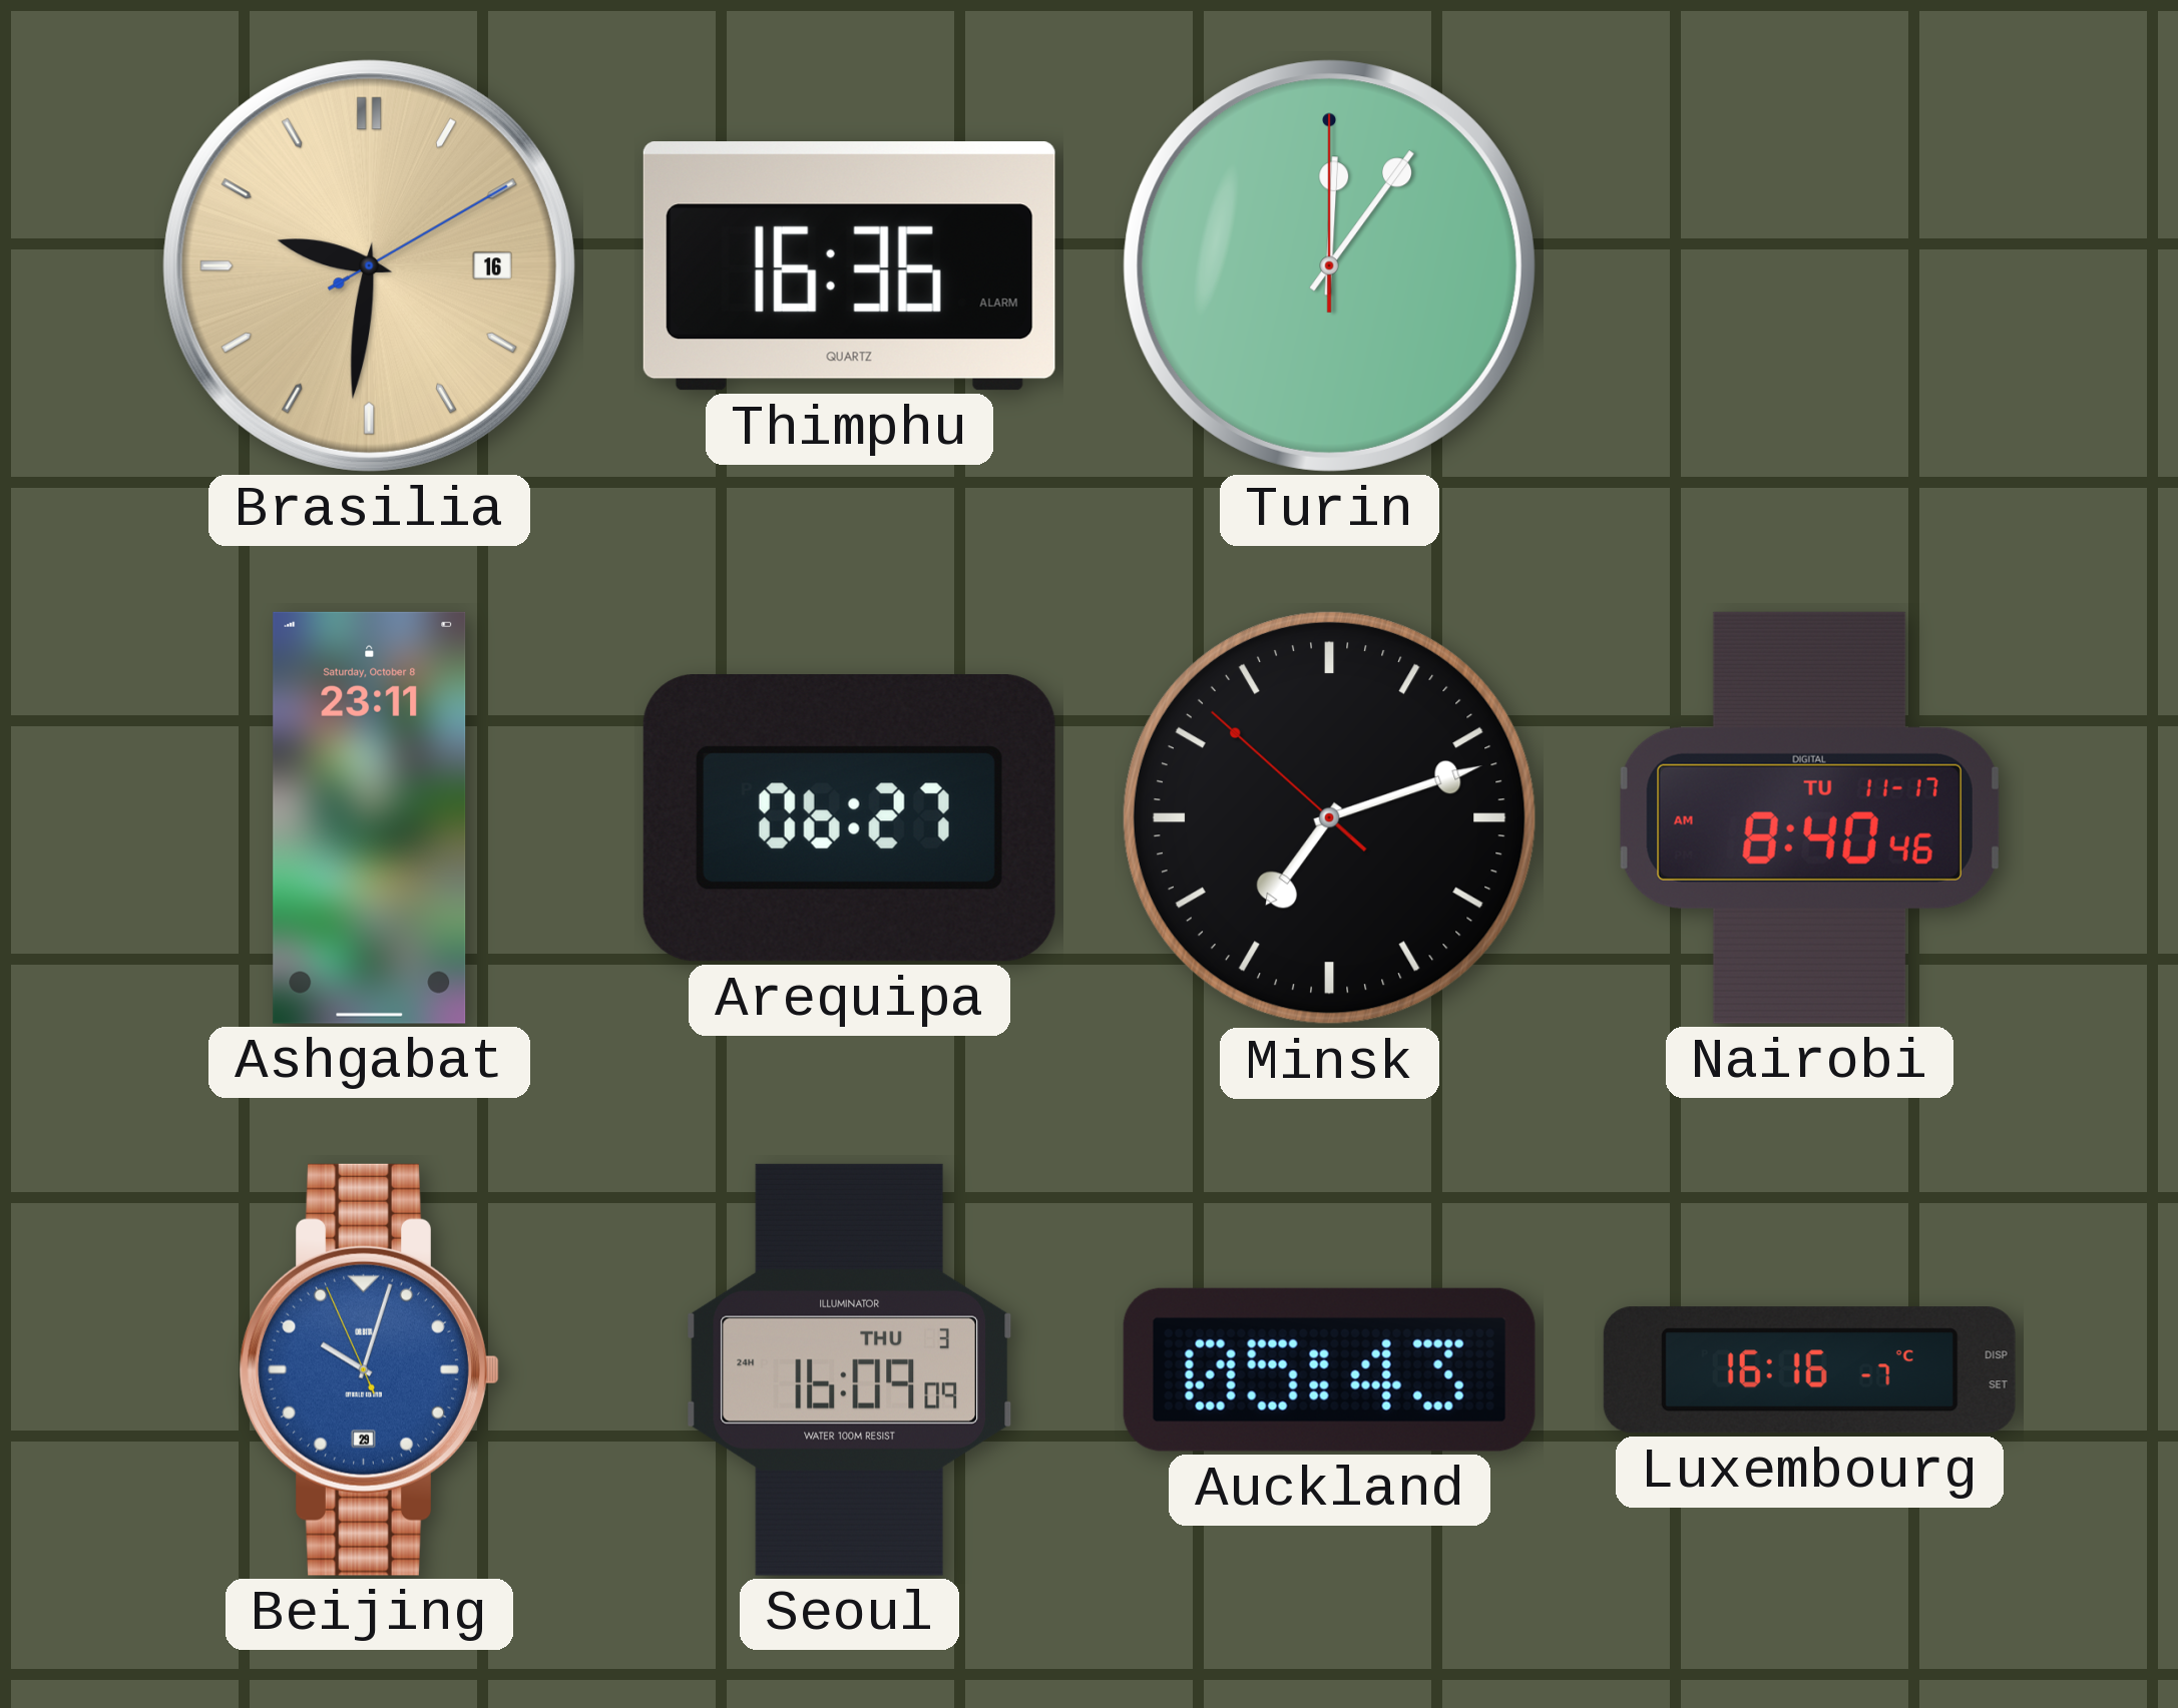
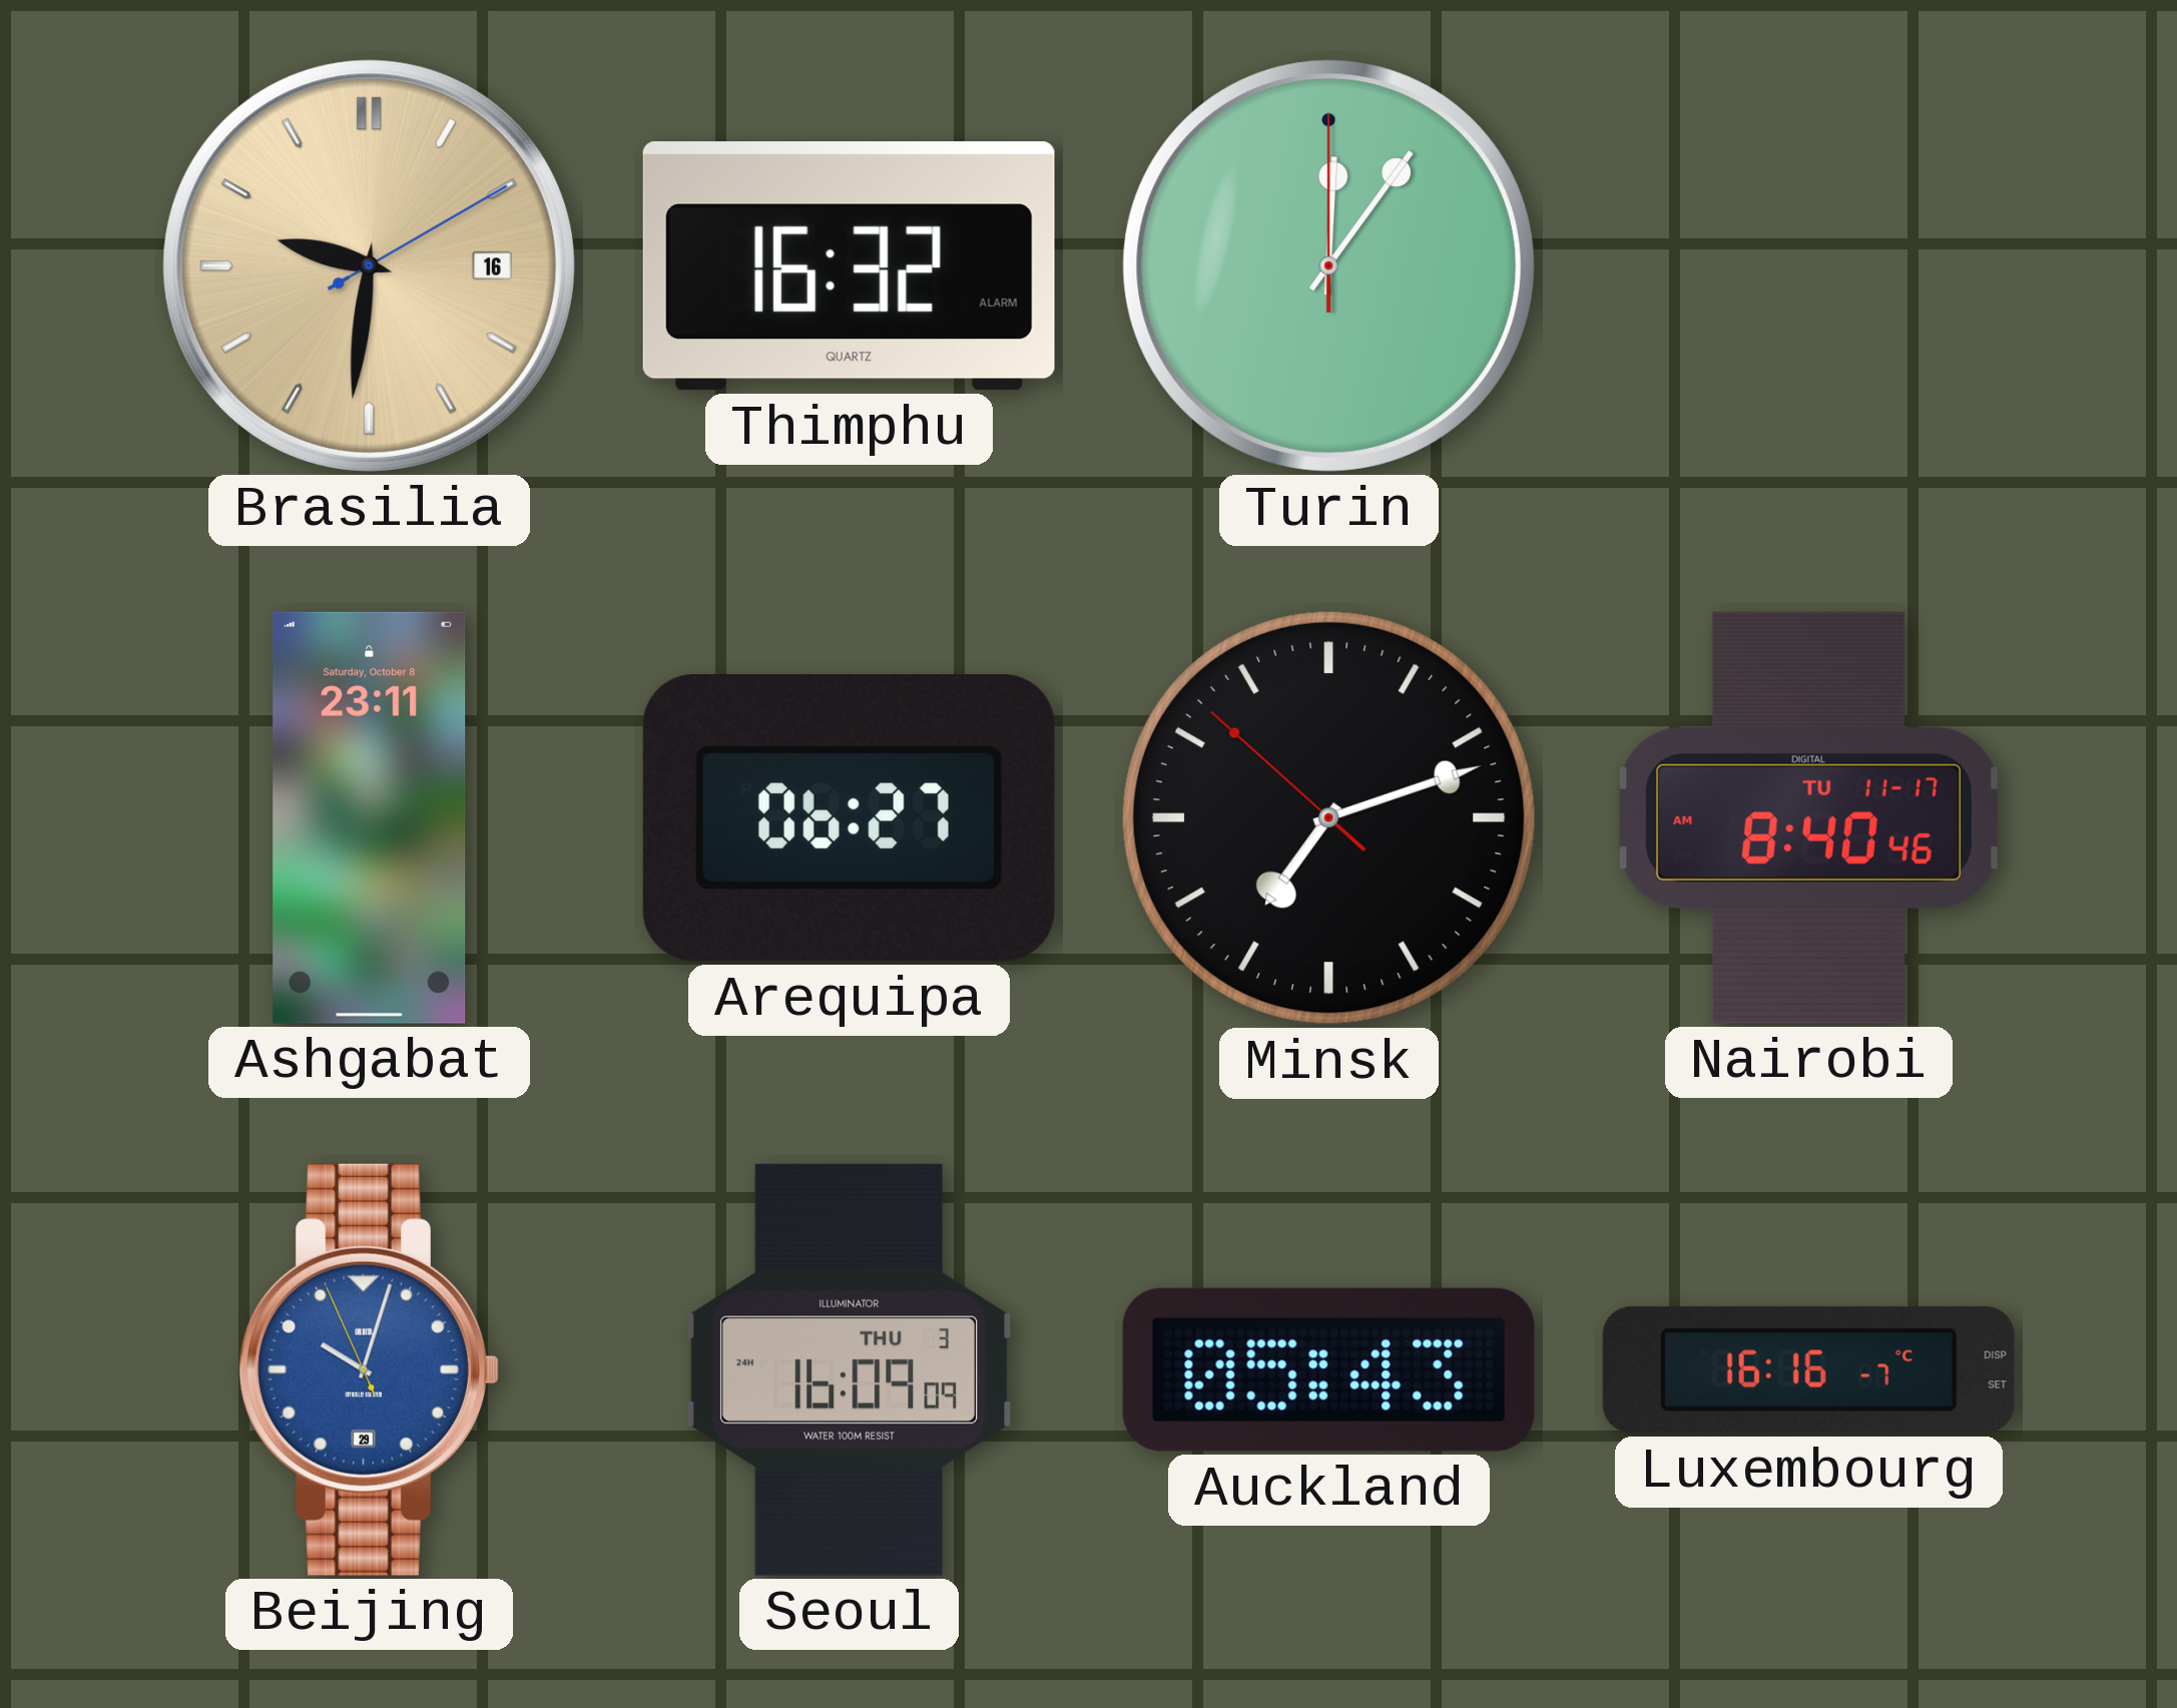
Thimphu: 16:36 -> 16:32 (849, 266)
